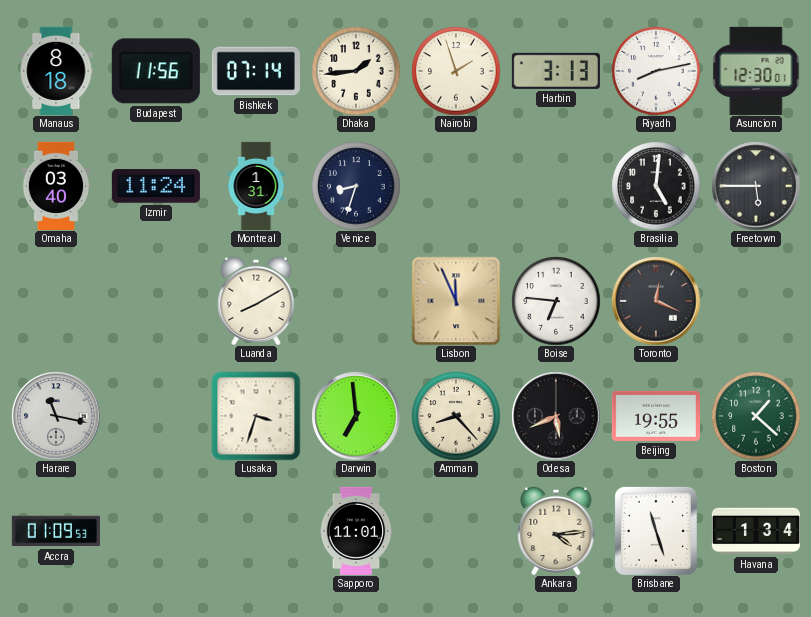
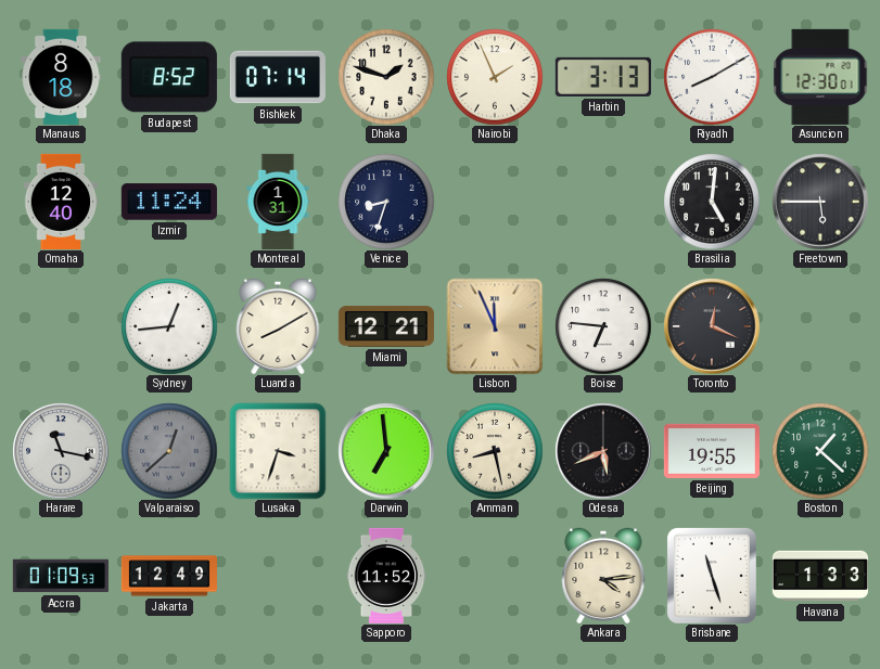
Budapest: 11:56 -> 8:52 (169, 77)
Dhaka: 1:44 -> 1:48 (386, 77)
Nairobi: 1:57 -> 1:56 (495, 77)
Riyadh: 8:13 -> 8:10 (712, 77)
Omaha: 03:40 -> 12:40 (61, 202)
Sydney: none -> 12:44 (169, 326)
Miami: none -> 12:21 (386, 326)
Valparaiso: none -> 12:38 (169, 451)
Amman: 8:23 -> 8:28 (495, 451)
Jakarta: none -> 12:49 (169, 576)
Sapporo: 11:01 -> 11:52 (386, 576)
Havana: 1:34 -> 1:33 (820, 576)
